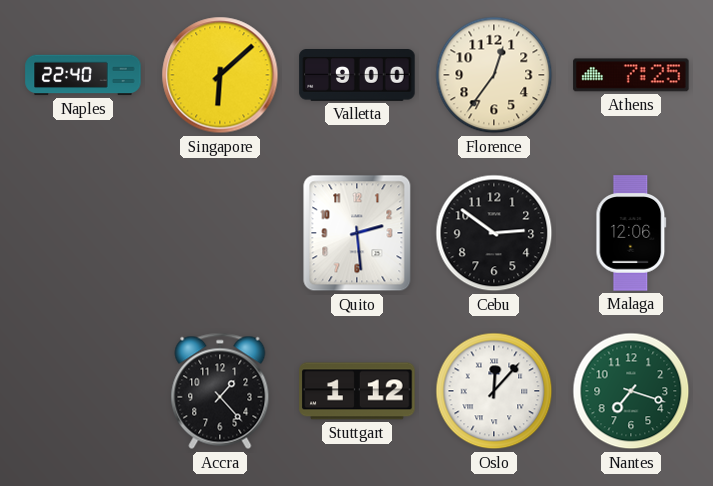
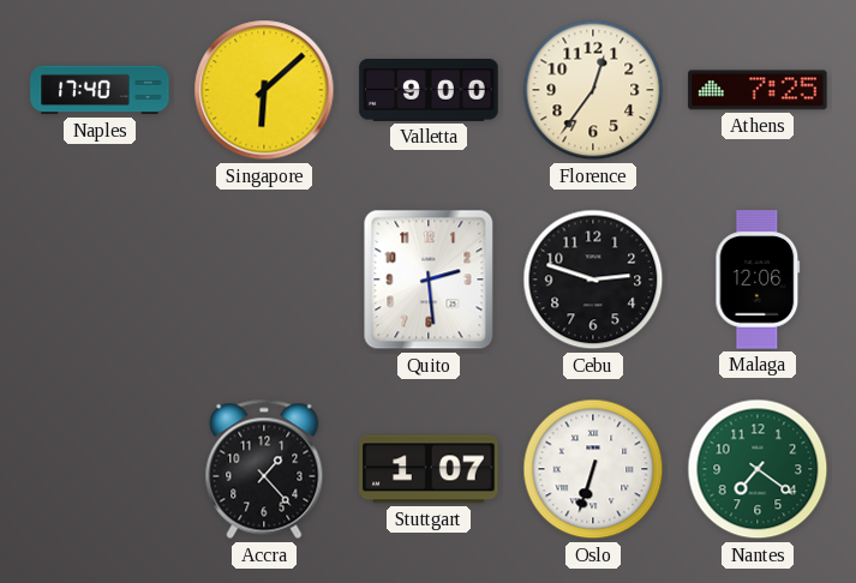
Naples: 22:40 -> 17:40 (100, 90)
Cebu: 2:51 -> 2:48 (593, 280)
Stuttgart: 1:12 -> 1:07 (429, 469)
Oslo: 12:07 -> 6:33 (593, 469)
Nantes: 7:18 -> 7:21 (758, 469)
